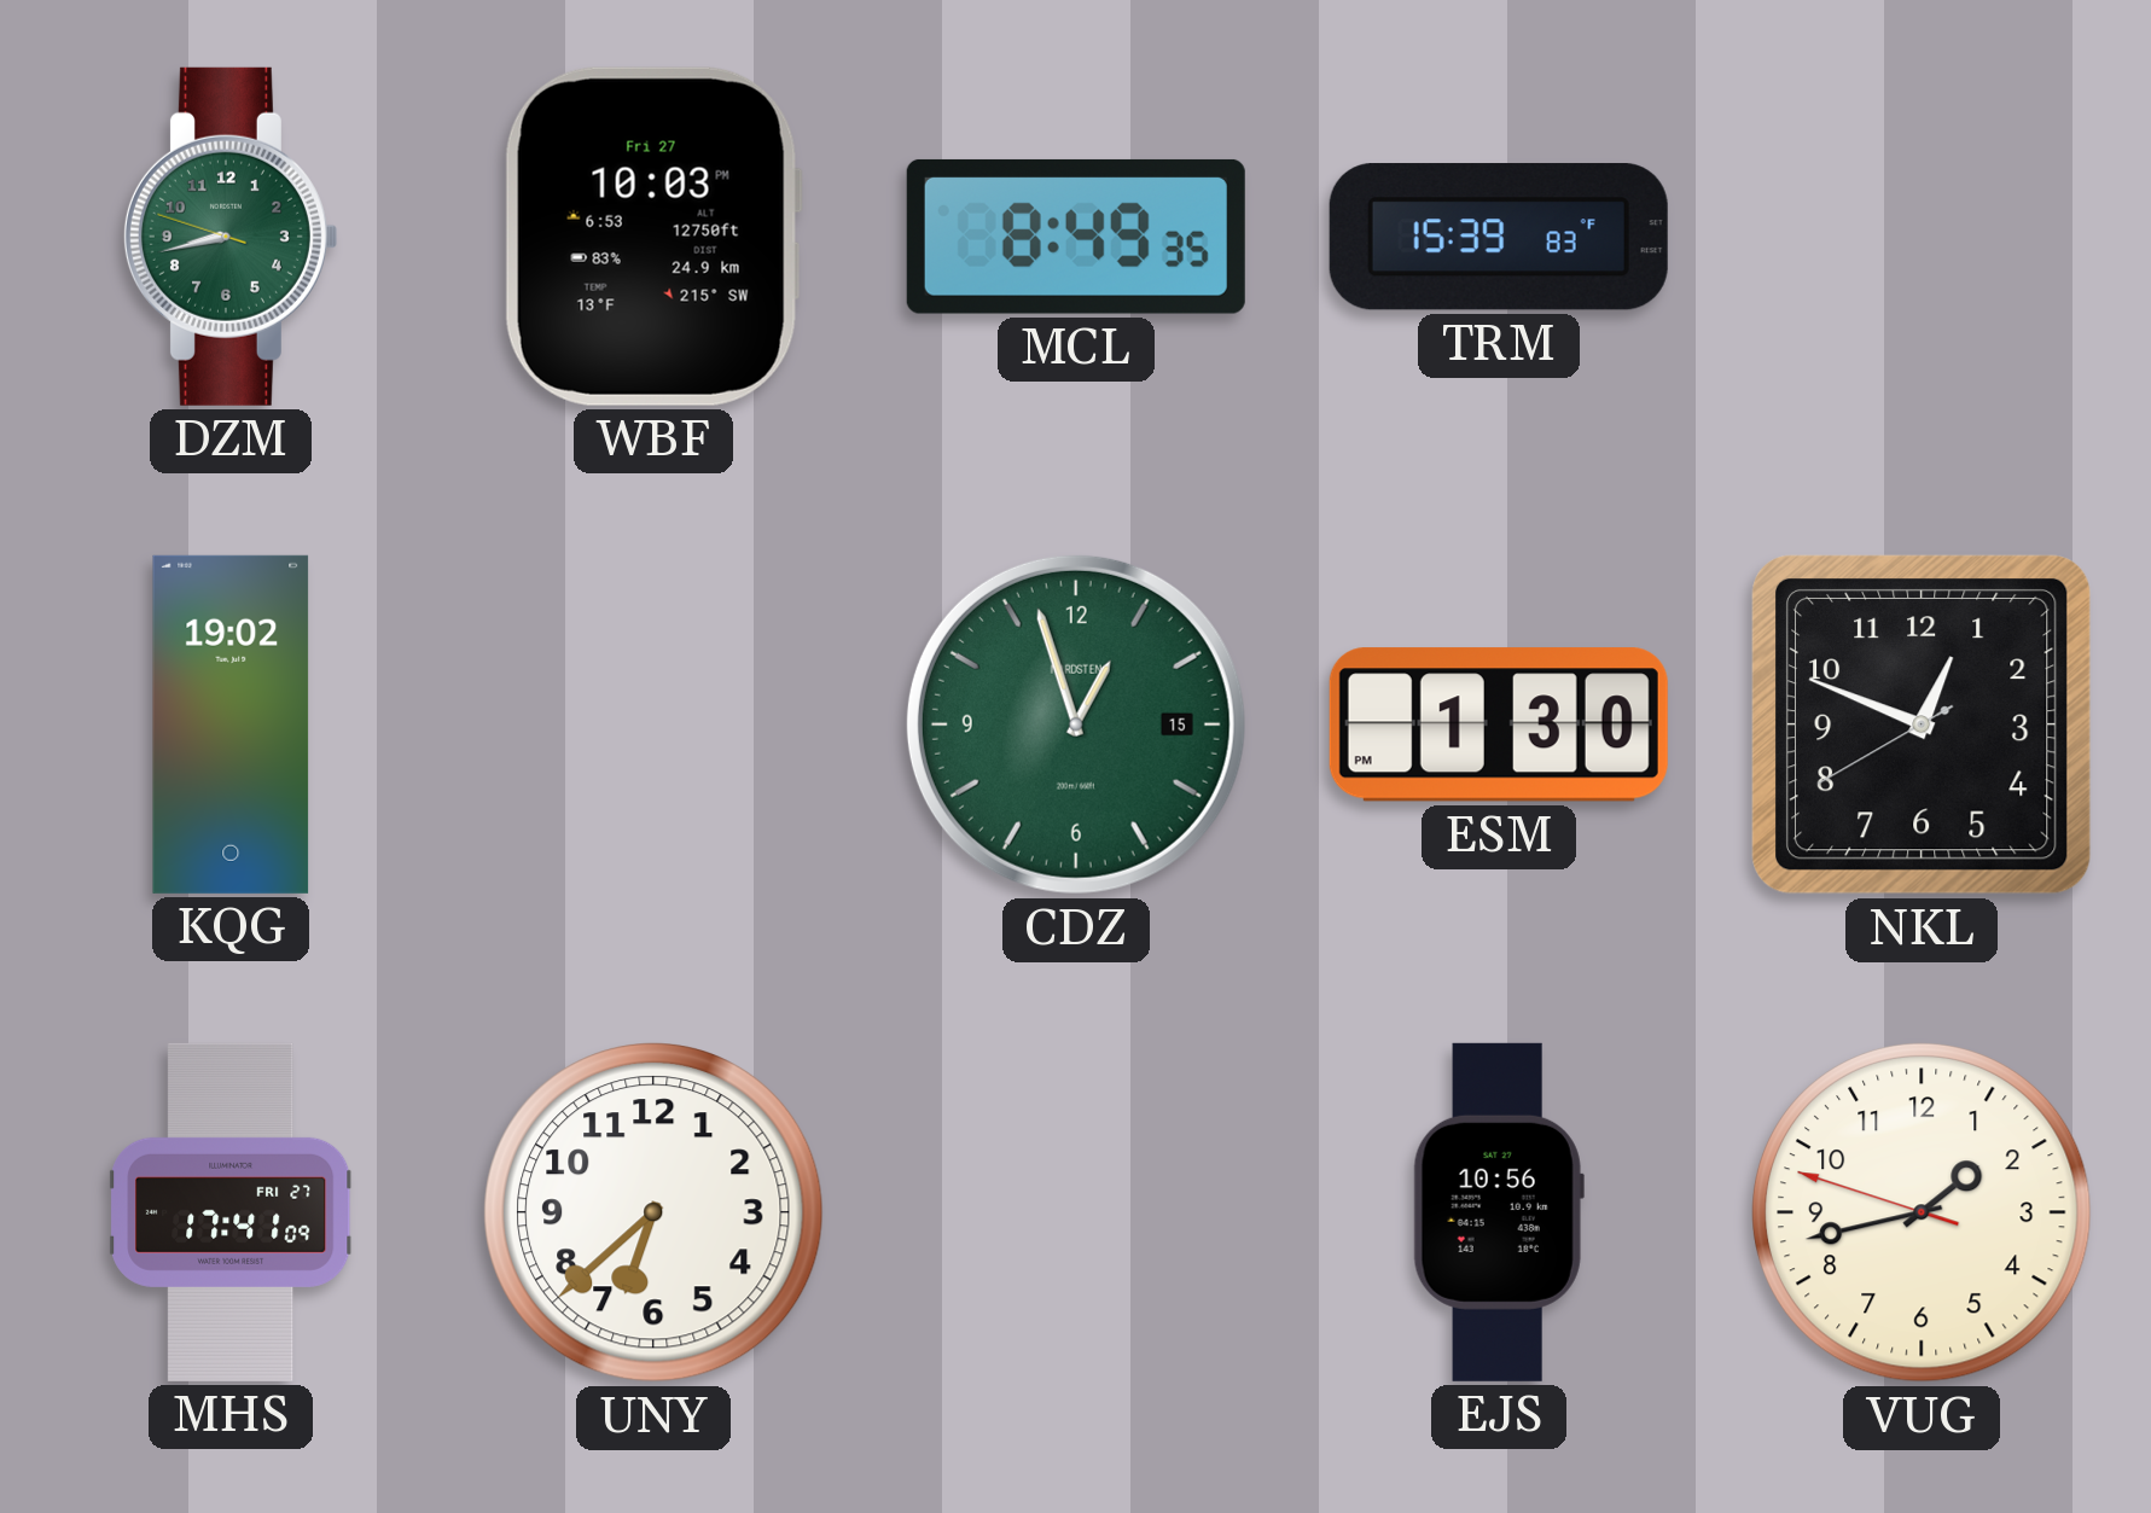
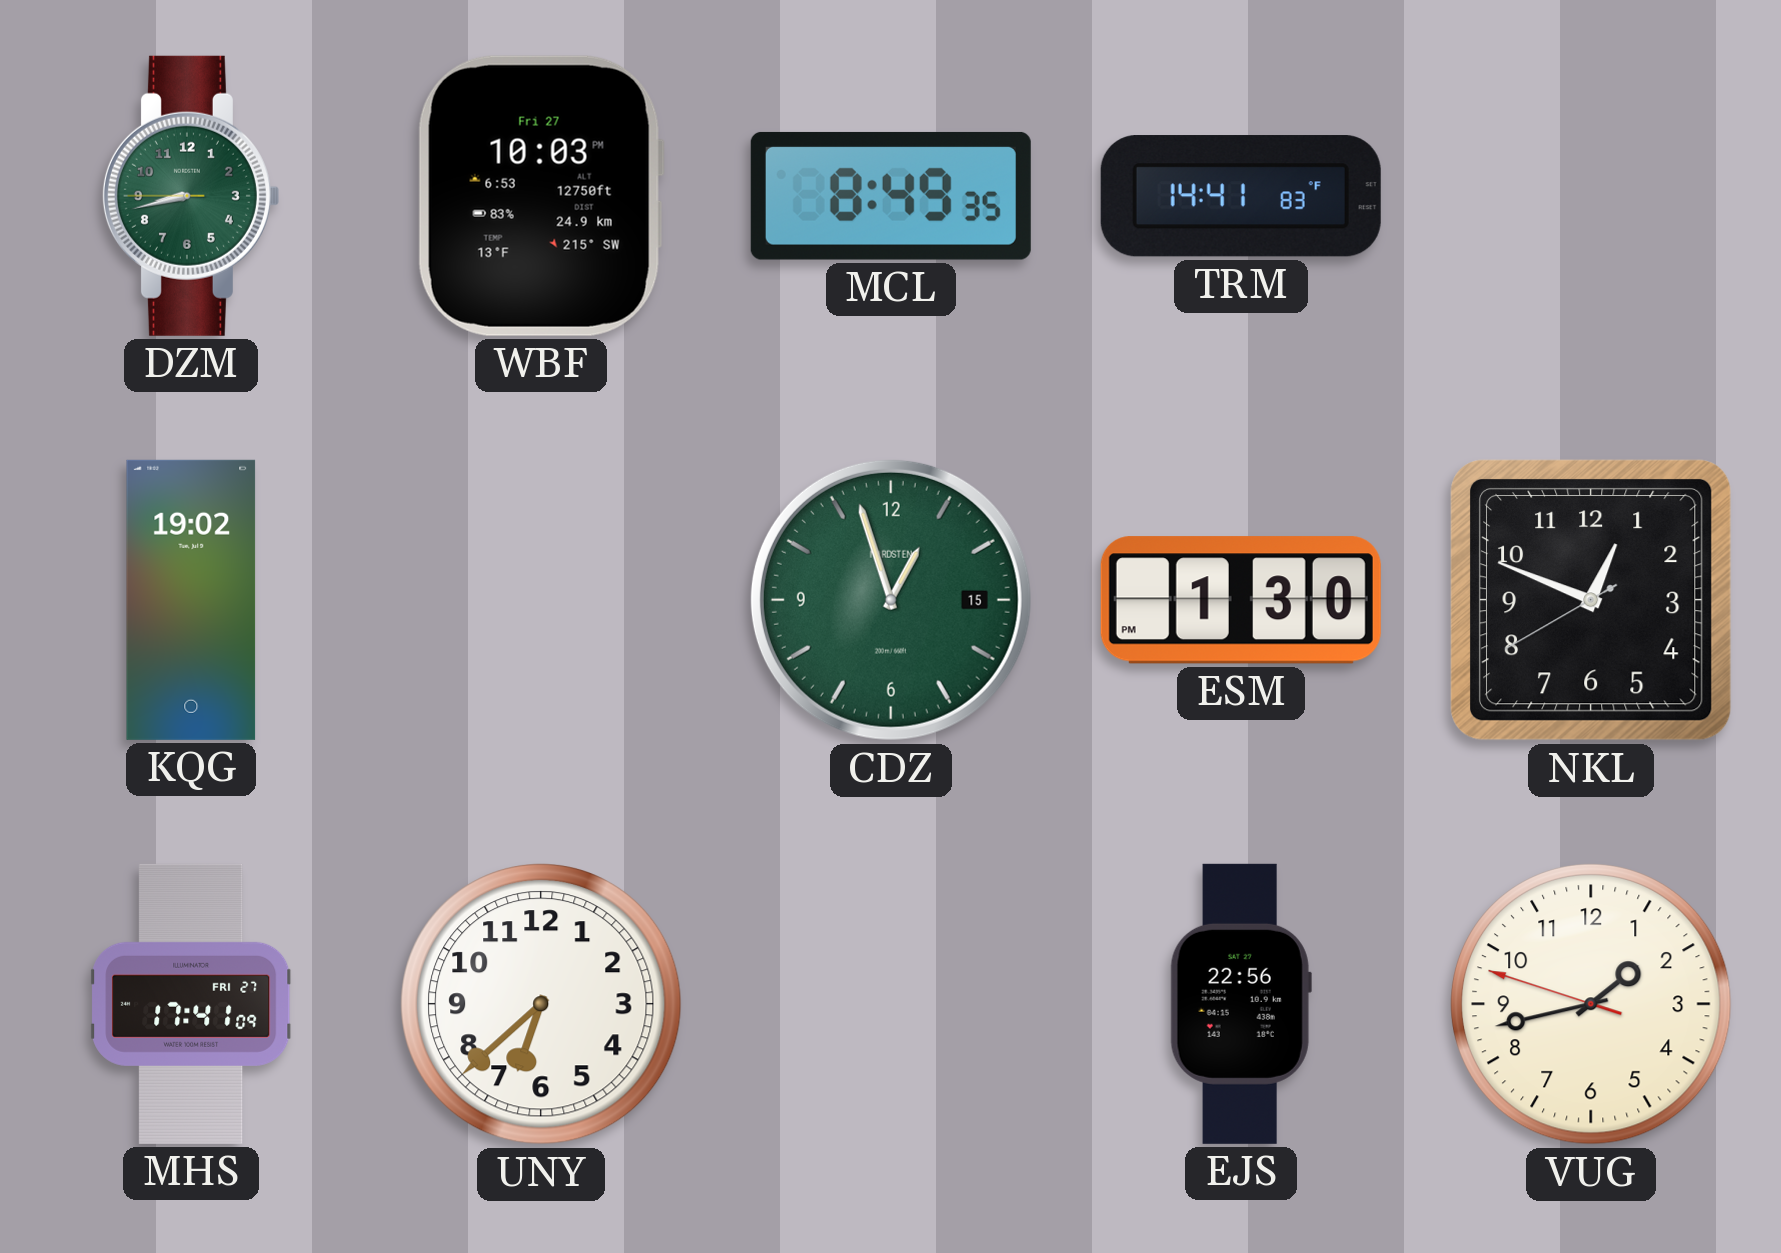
DZM: 8:42:48 -> 8:42:45 (190, 196)
TRM: 15:39 -> 14:41 (1241, 196)
EJS: 10:56 -> 22:56 (1241, 1004)
